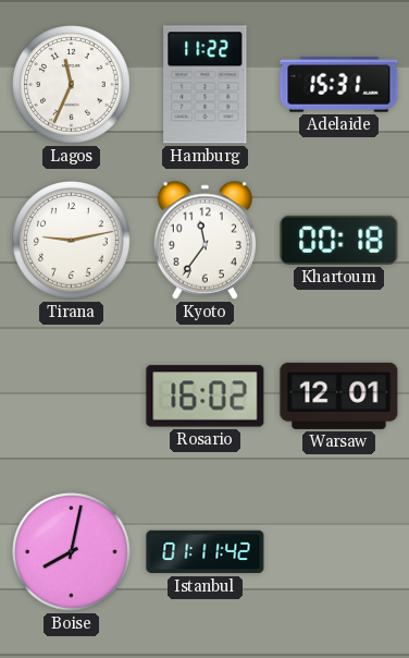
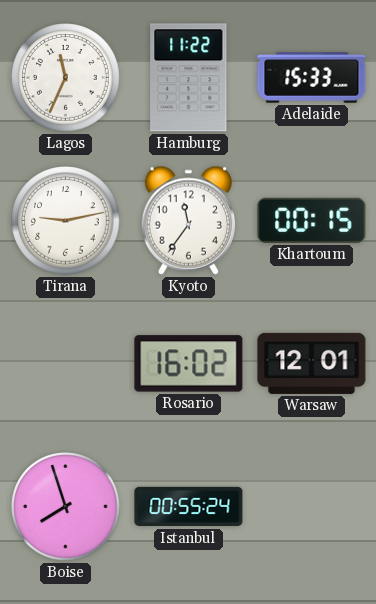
Adelaide: 15:31 -> 15:33 (312, 78)
Khartoum: 00:18 -> 00:15 (312, 220)
Boise: 8:02 -> 7:57 (66, 507)
Istanbul: 01:11 -> 00:55 (189, 507)
